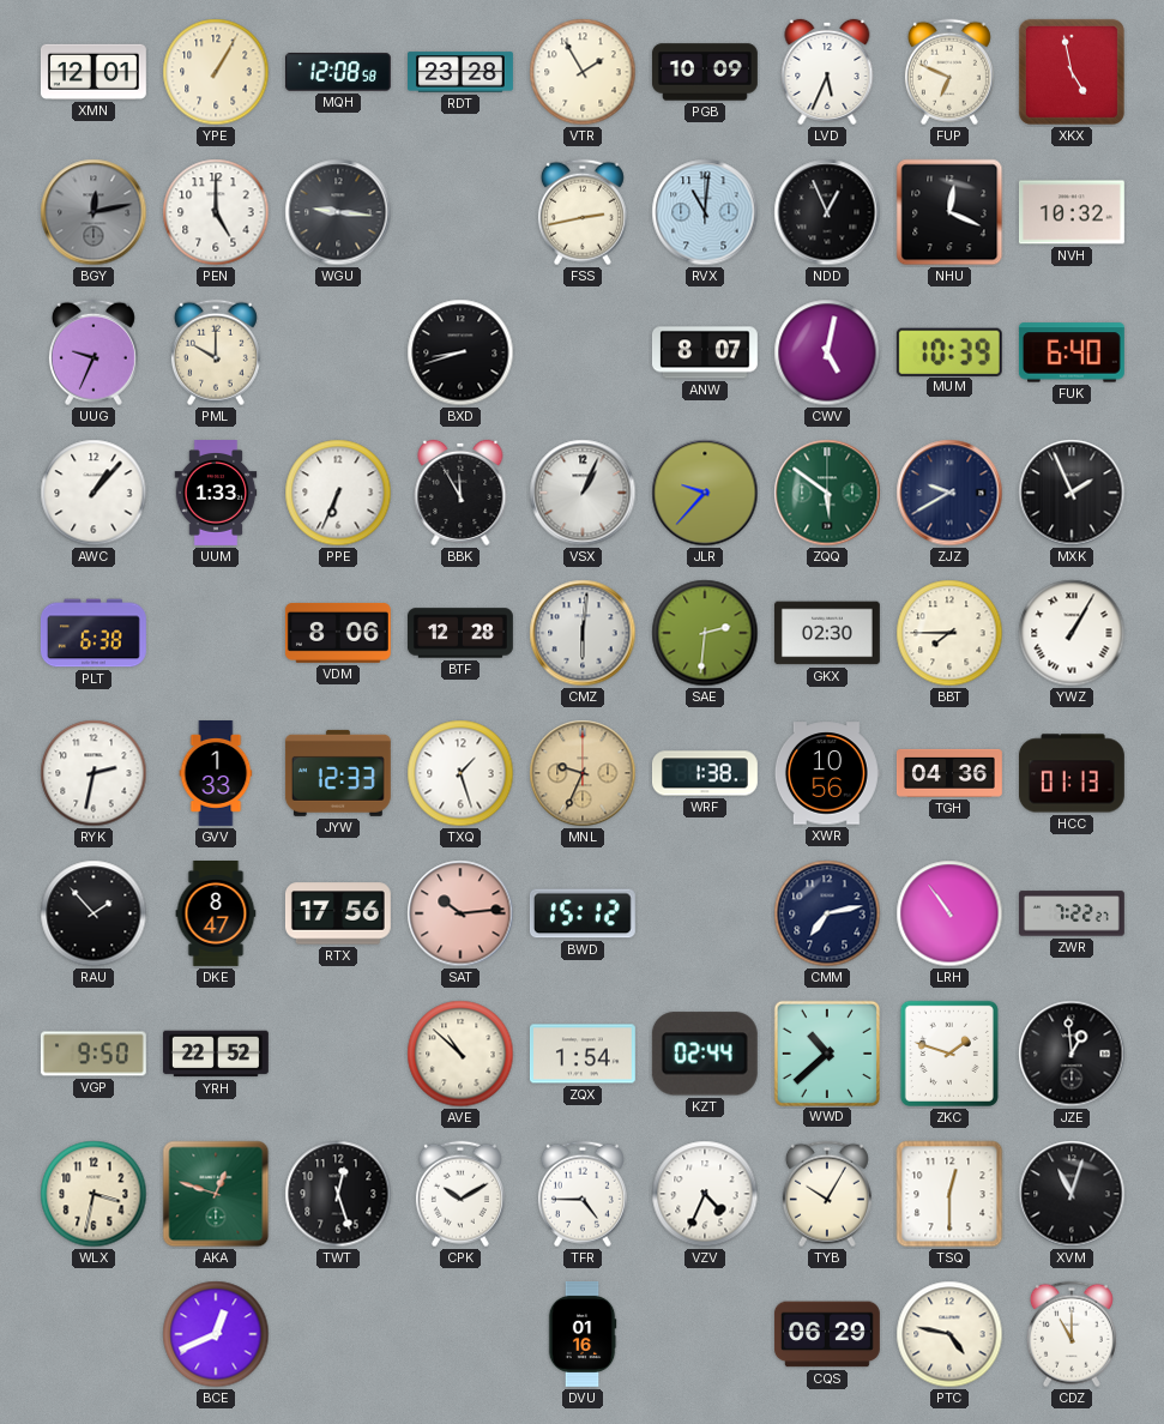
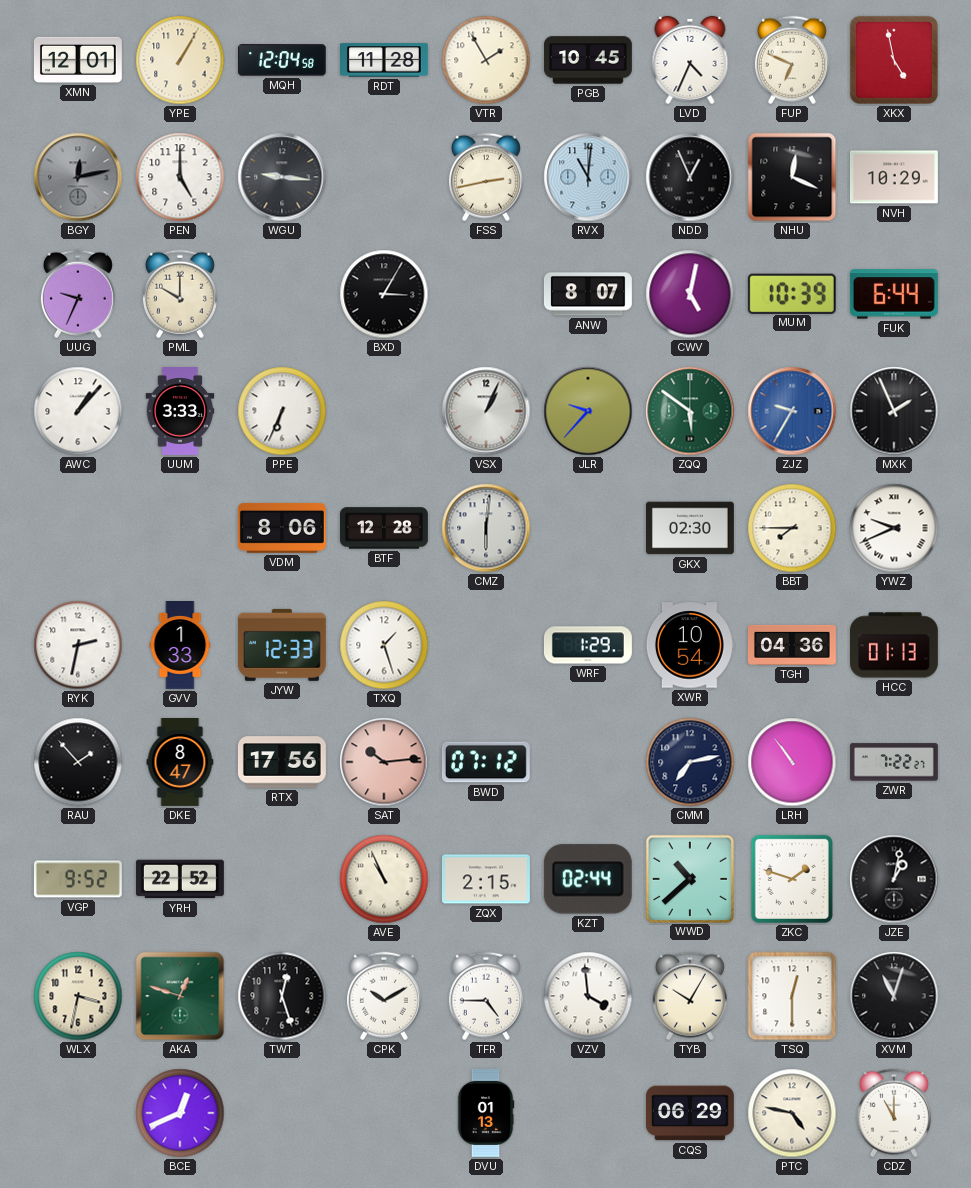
MQH: 12:08 -> 12:04 (282, 60)
RDT: 23:28 -> 11:28 (385, 60)
PGB: 10:09 -> 10:45 (588, 60)
LVD: 5:34 -> 4:34 (690, 60)
NVH: 10:32 -> 10:29 (894, 177)
BXD: 8:42 -> 3:05 (384, 294)
FUK: 6:40 -> 6:44 (894, 294)
UUM: 1:33 -> 3:33 (180, 412)
BBK: 11:55 -> none (460, 493)
ZJZ: 9:40 -> 9:35 (792, 411)
ZJZ dial: navy -> blue (792, 411)
PLT: 6:38 -> none (94, 633)
SAE: 2:31 -> none (705, 633)
YWZ: 1:05 -> 9:41 (894, 528)
MNL: 9:34 -> none (583, 773)
WRF: 1:38 -> 1:29 (588, 645)
XWR: 10:56 -> 10:54 (690, 645)
BWD: 15:12 -> 07:12 (486, 762)
VGP: 9:50 -> 9:52 (78, 879)
AVE: 10:52 -> 10:56 (384, 879)
ZQX: 1:54 -> 2:15 (486, 879)
JZE: 12:59 -> 1:02 (894, 879)
VZV: 4:34 -> 3:59 (588, 996)
DVU: 01:16 -> 01:13 (486, 1113)
